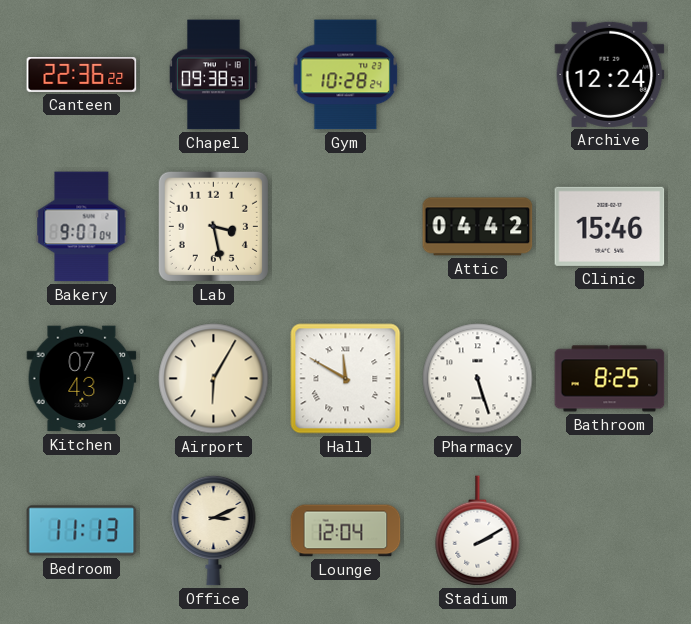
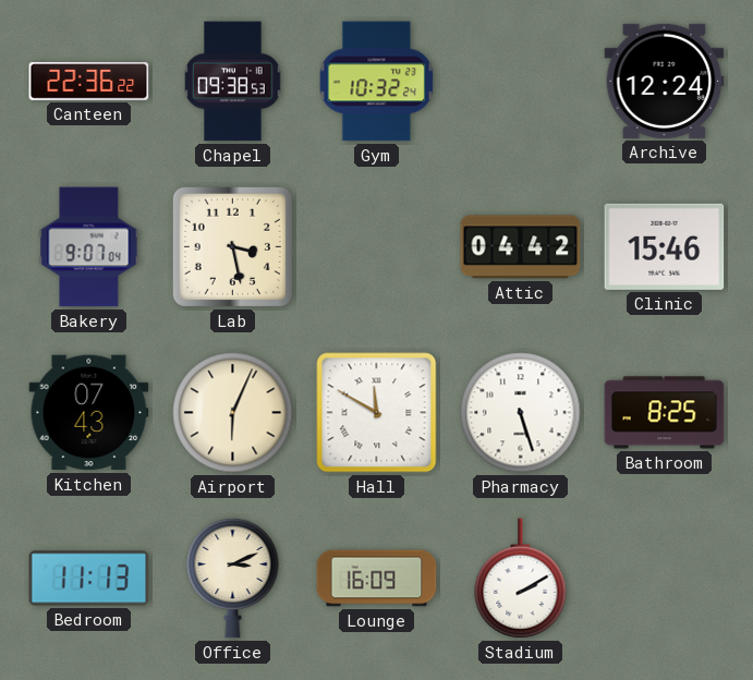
Gym: 10:28 -> 10:32 (377, 82)
Airport: 6:05 -> 6:04 (233, 413)
Lounge: 12:04 -> 16:09 (377, 579)
